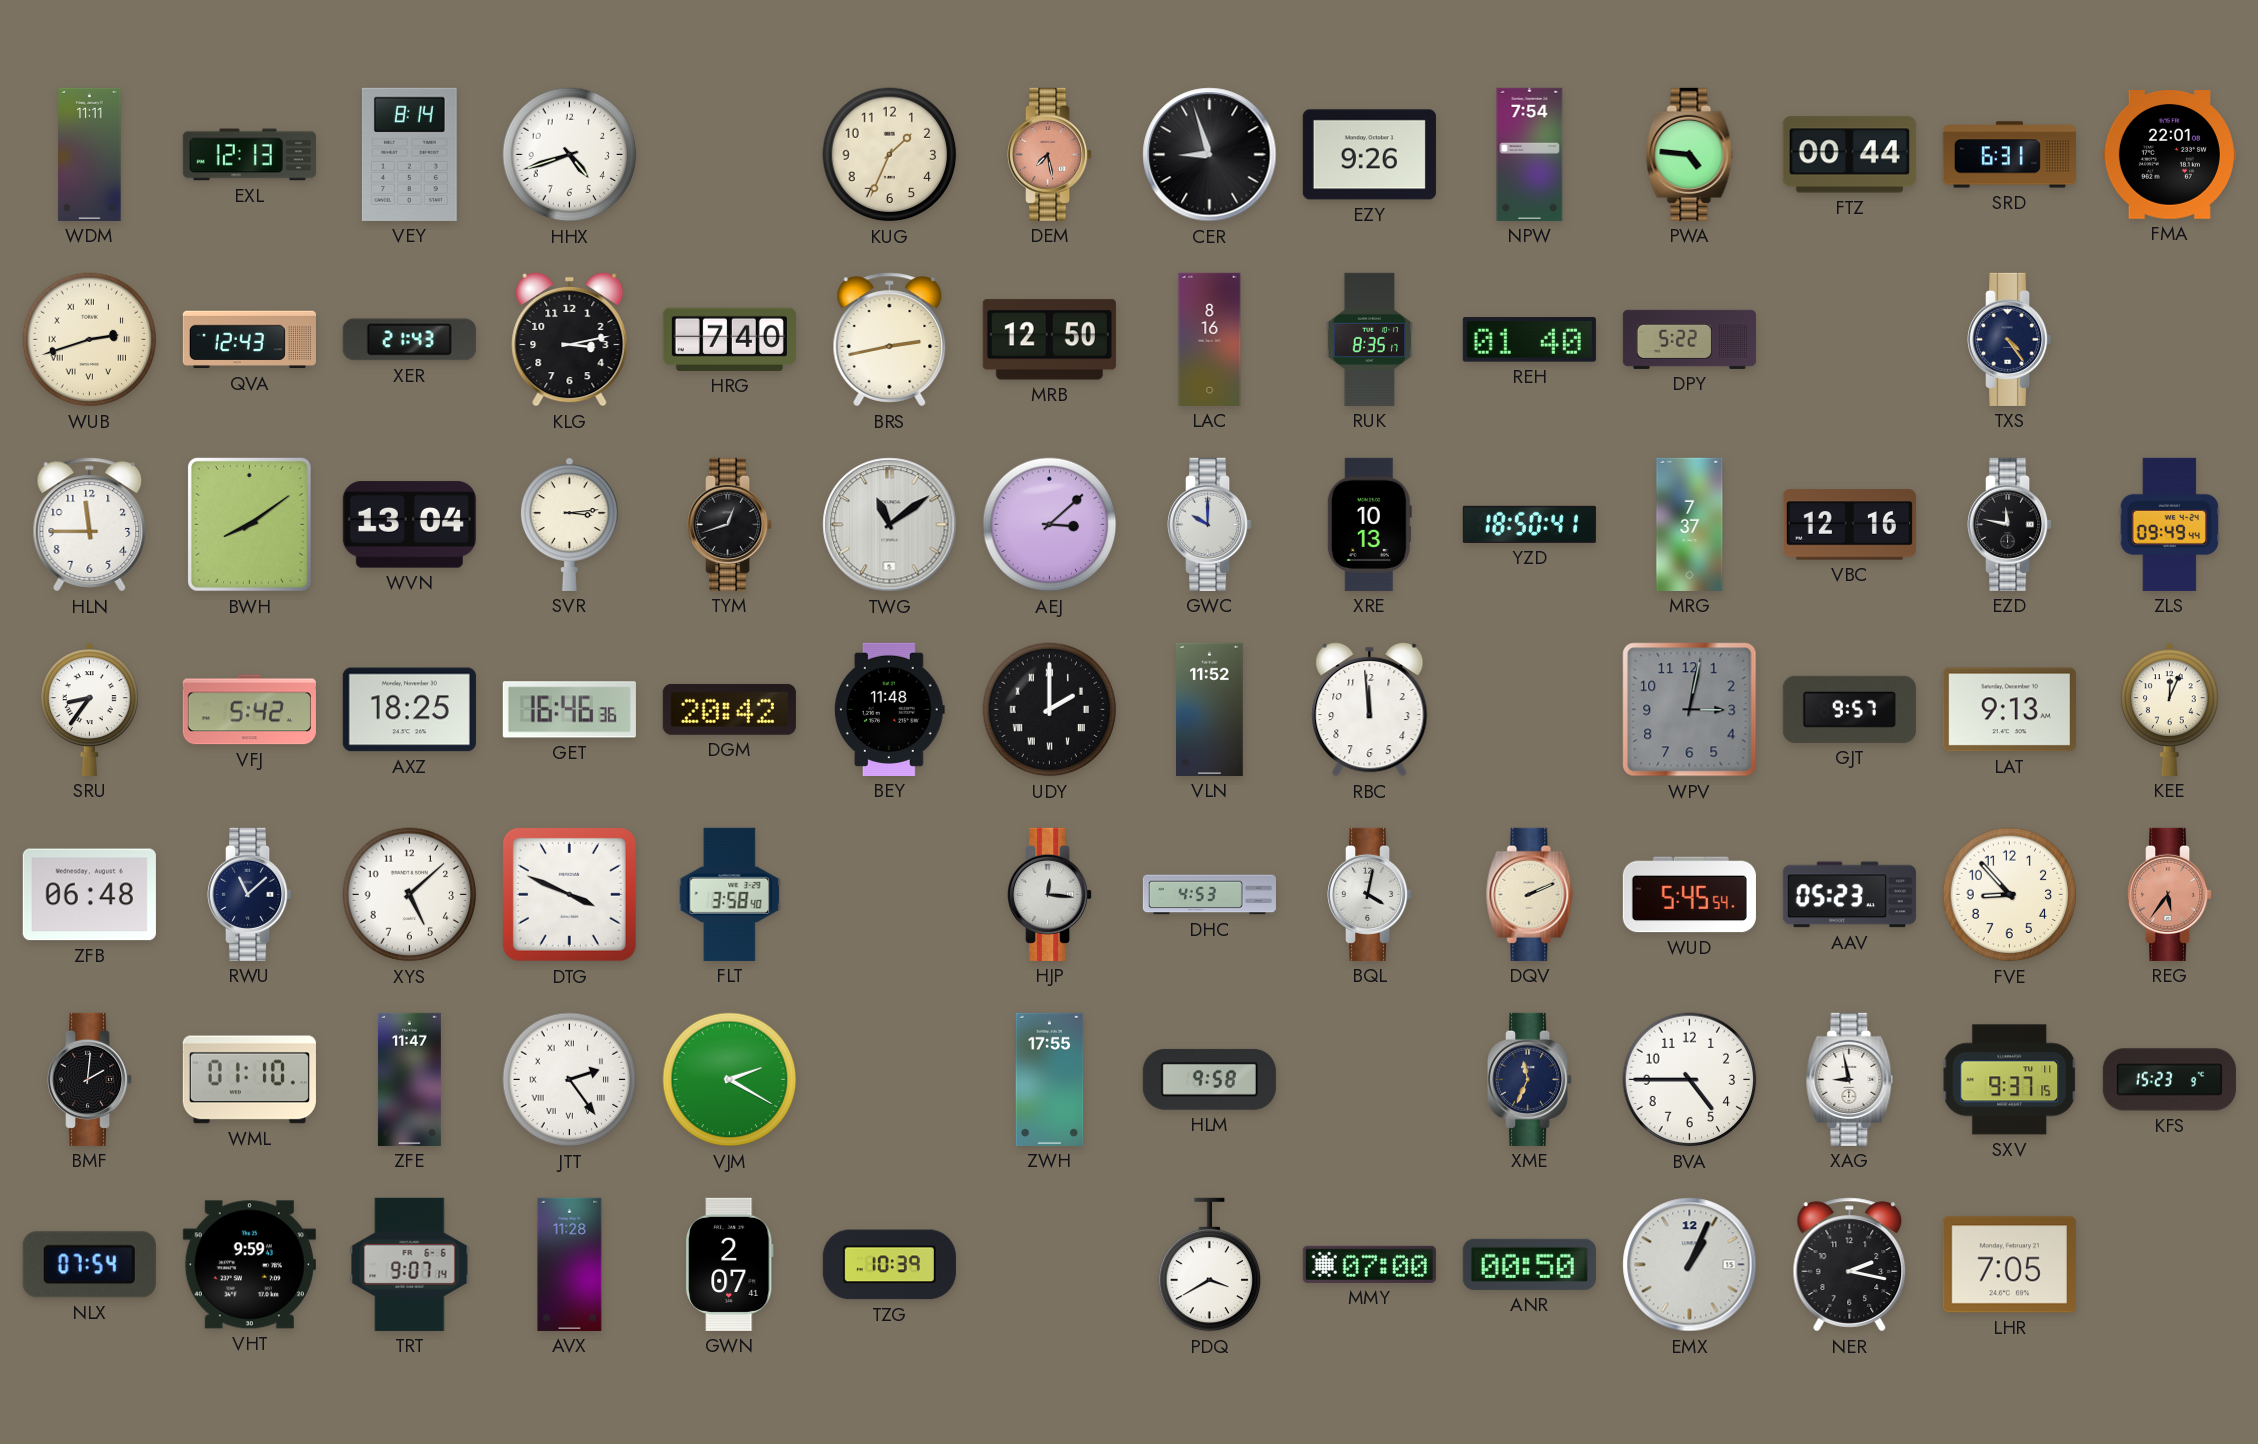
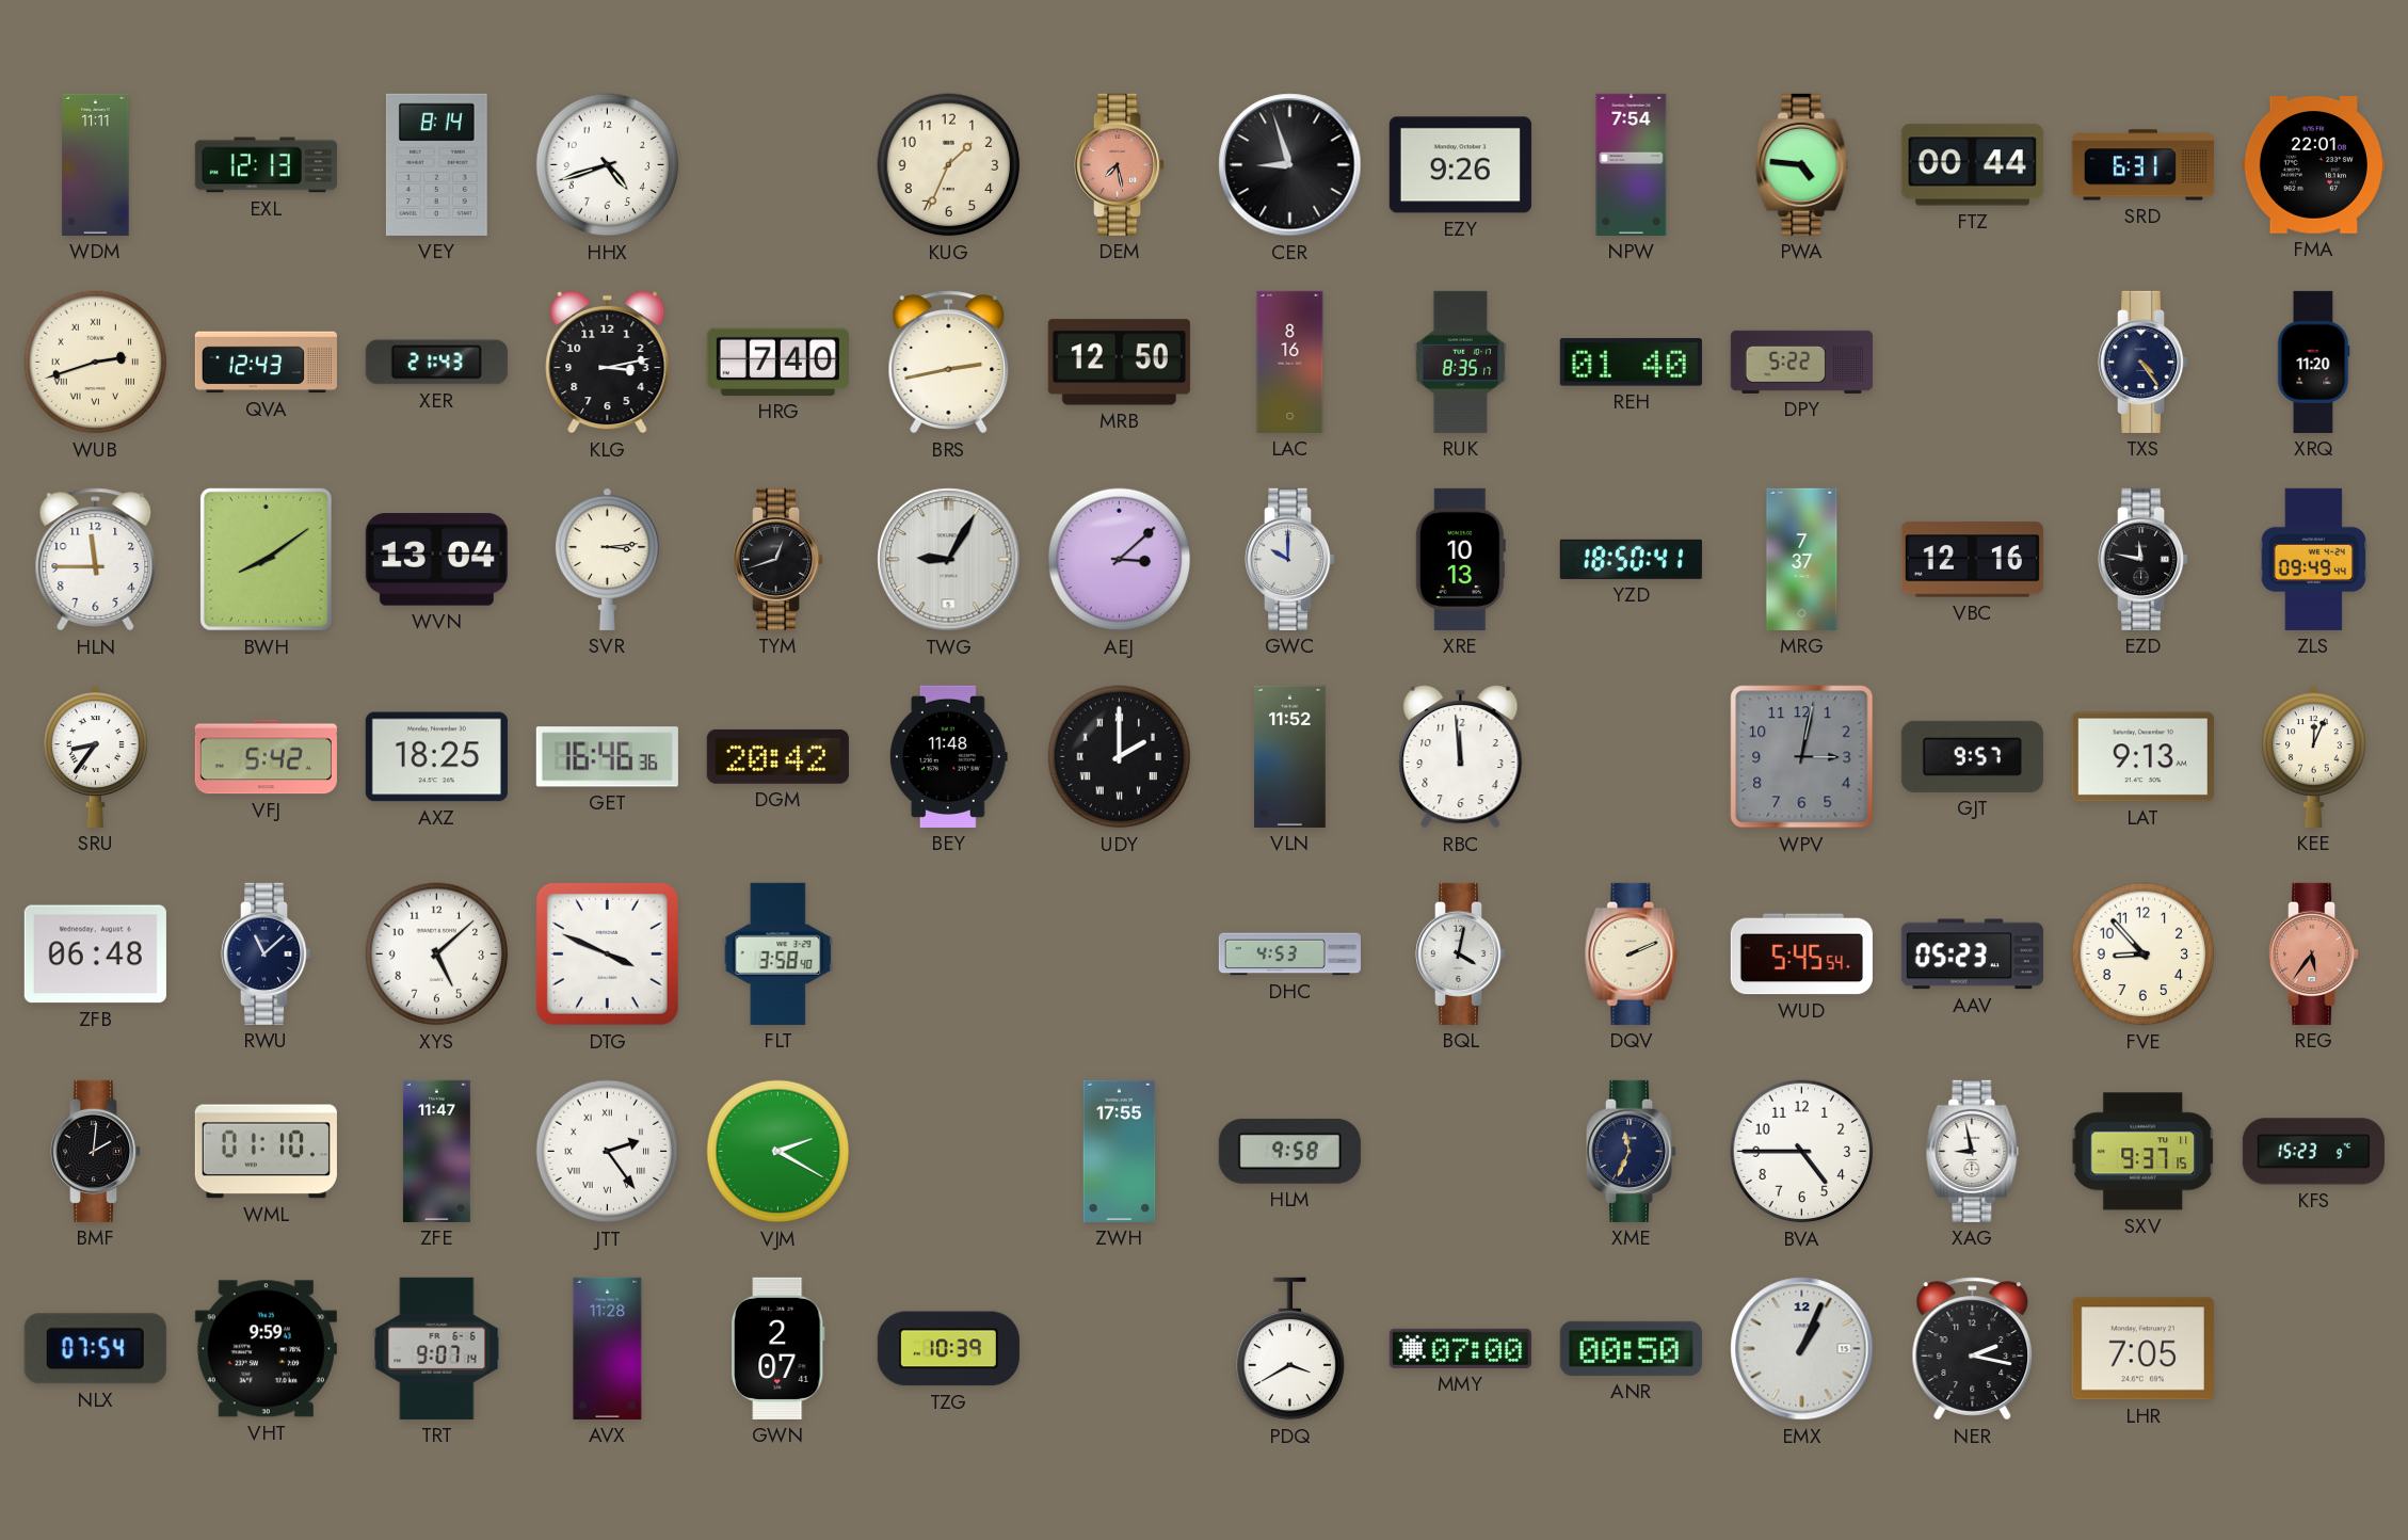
XRQ: none -> 11:20 (2313, 362)
TWG: 11:09 -> 9:05 (949, 560)
HJP: 12:16 -> none (1051, 894)
